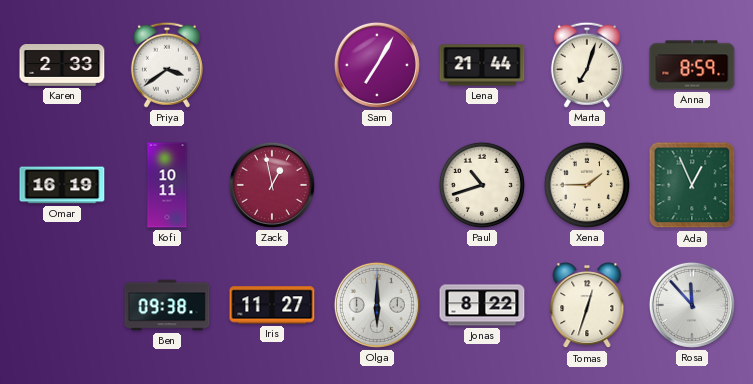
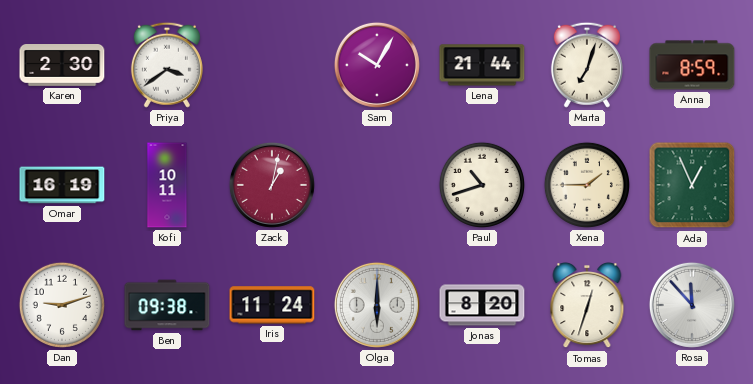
Karen: 2:33 -> 2:30 (62, 66)
Sam: 7:05 -> 10:05 (377, 65)
Zack: 12:58 -> 1:02 (272, 185)
Dan: none -> 9:12 (62, 305)
Iris: 11:27 -> 11:24 (272, 305)
Jonas: 8:22 -> 8:20 (482, 305)
